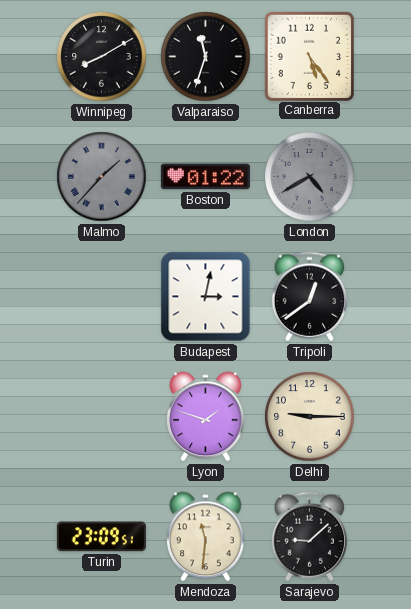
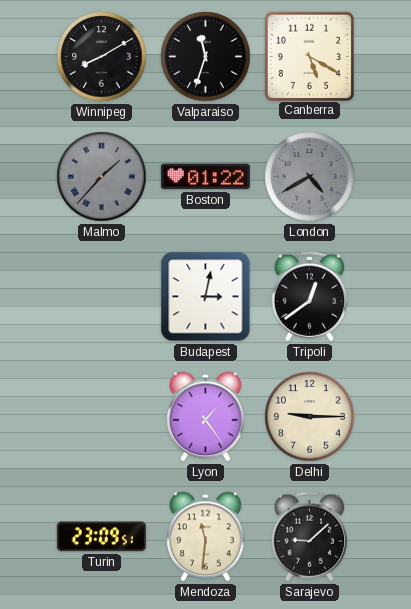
Canberra: 5:24 -> 5:20 (309, 56)
Lyon: 1:48 -> 1:24 (206, 417)
